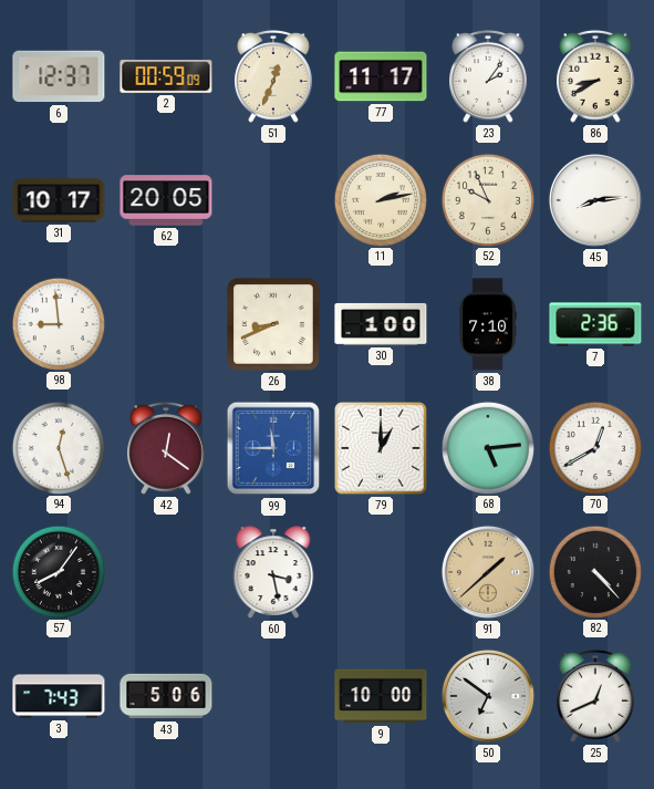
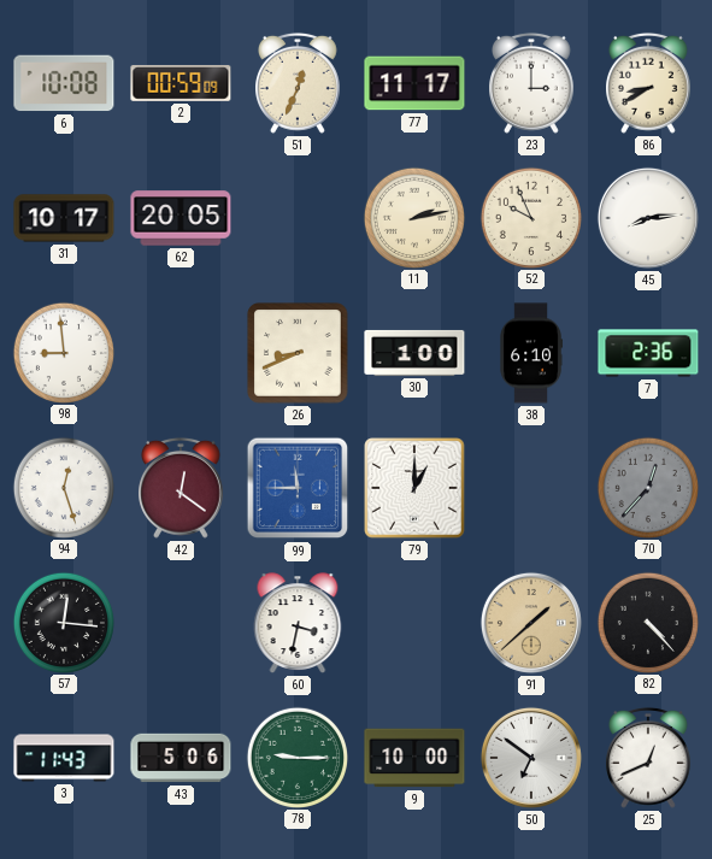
6: 12:37 -> 10:08 (64, 83)
23: 2:06 -> 3:00 (532, 83)
38: 7:10 -> 6:10 (531, 353)
68: 5:14 -> none (487, 447)
70: 12:40 -> 12:37 (647, 487)
70 dial: white -> grey (647, 487)
57: 8:06 -> 12:16 (63, 622)
60: 3:28 -> 3:32 (298, 623)
3: 7:43 -> 11:43 (64, 758)
78: none -> 9:15 (296, 757)
